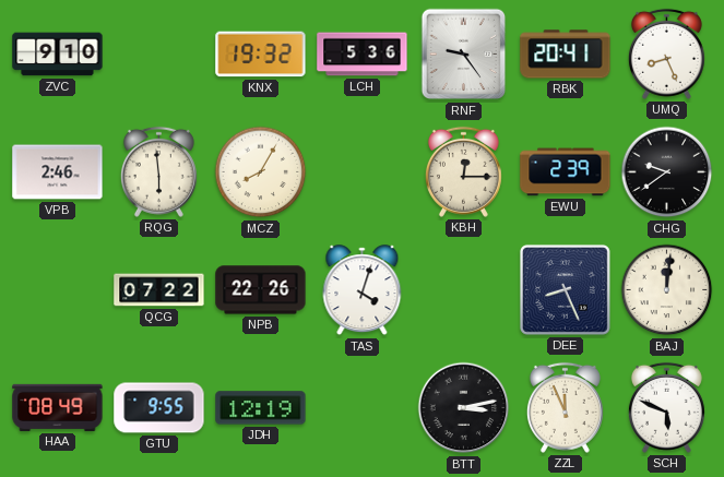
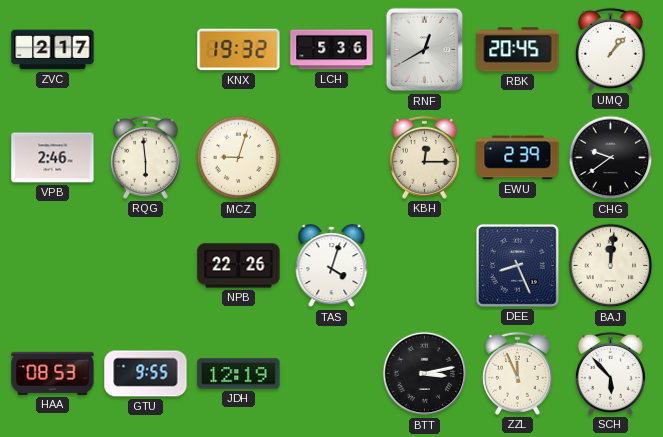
ZVC: 9:10 -> 2:17 (53, 50)
RNF: 9:24 -> 12:40 (425, 50)
RBK: 20:41 -> 20:45 (518, 50)
UMQ: 8:26 -> 1:07 (610, 49)
MCZ: 8:05 -> 9:03 (239, 158)
QCG: 07:22 -> none (159, 290)
HAA: 08:49 -> 08:53 (53, 373)
SCH: 5:49 -> 5:53 (610, 373)
